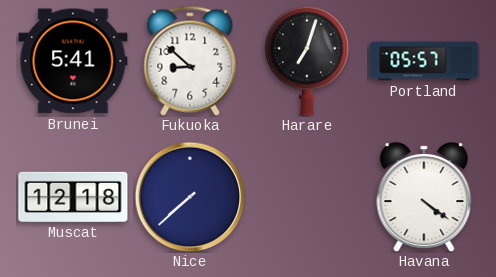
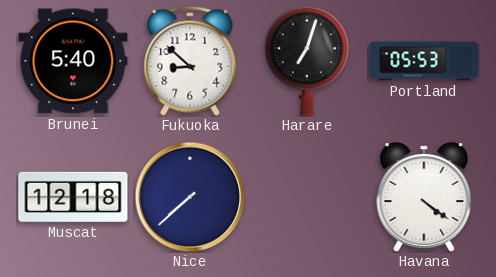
Brunei: 5:41 -> 5:40 (73, 61)
Portland: 05:57 -> 05:53 (424, 61)
